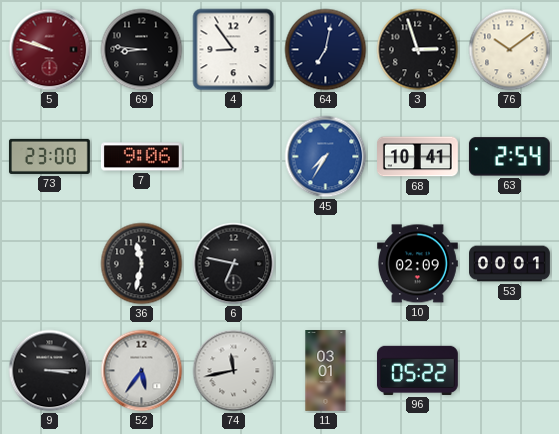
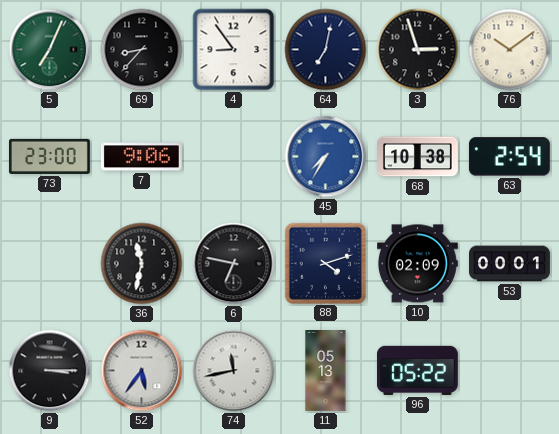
5: 9:48 -> 7:04 (50, 50)
5 dial: burgundy -> green (50, 50)
69: 8:46 -> 8:37 (142, 50)
68: 10:41 -> 10:38 (418, 157)
88: none -> 4:12 (325, 263)
11: 03:01 -> 05:13 (326, 371)
